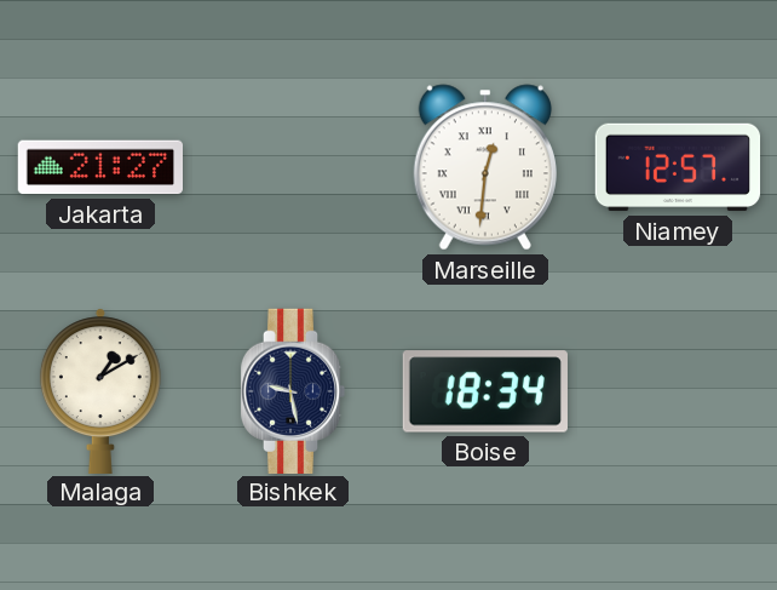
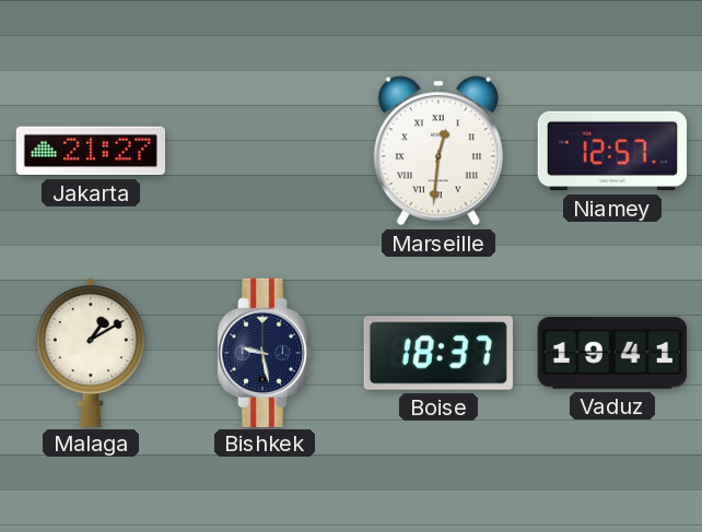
Boise: 18:34 -> 18:37 (438, 353)
Vaduz: none -> 19:41 (611, 353)
